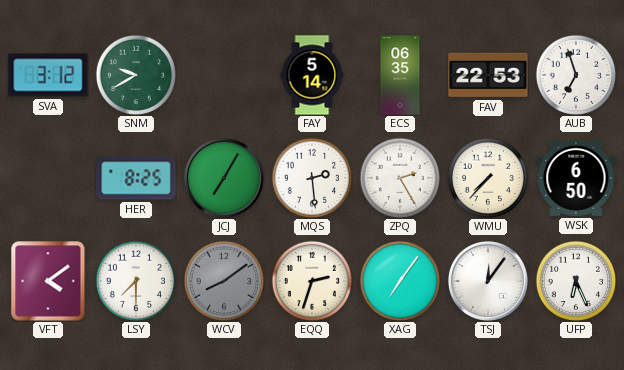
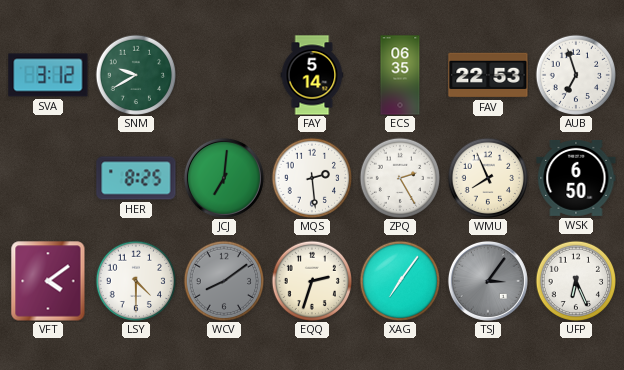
JCJ: 7:05 -> 7:01 (224, 178)
WMU: 7:37 -> 7:56 (487, 177)
LSY: 7:30 -> 4:30 (135, 280)
TSJ: 12:06 -> 3:06 (488, 281)
TSJ dial: white -> grey (488, 281)
